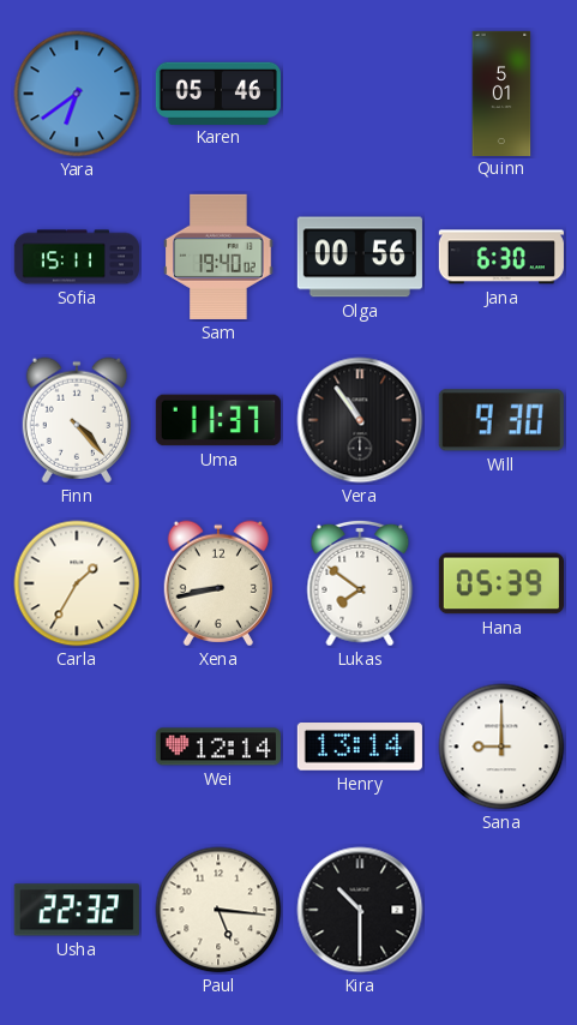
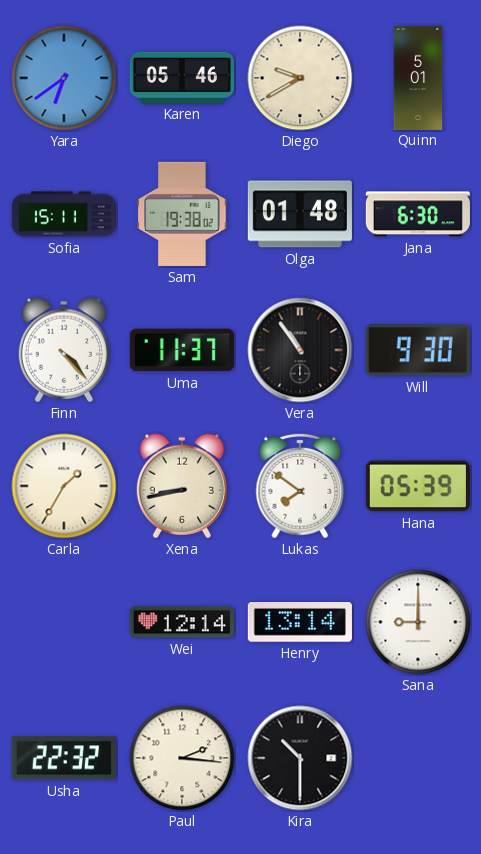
Diego: none -> 9:40 (300, 78)
Sam: 19:40 -> 19:38 (182, 214)
Olga: 00:56 -> 01:48 (300, 214)
Paul: 5:16 -> 2:16 (182, 758)
